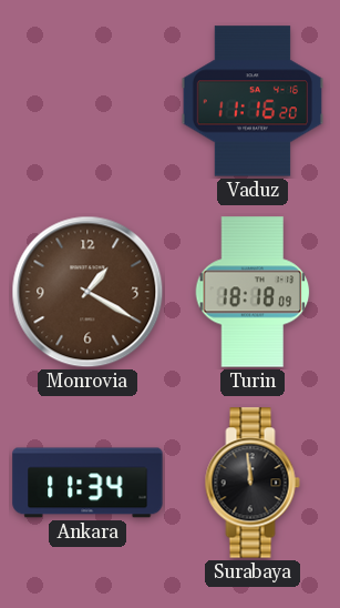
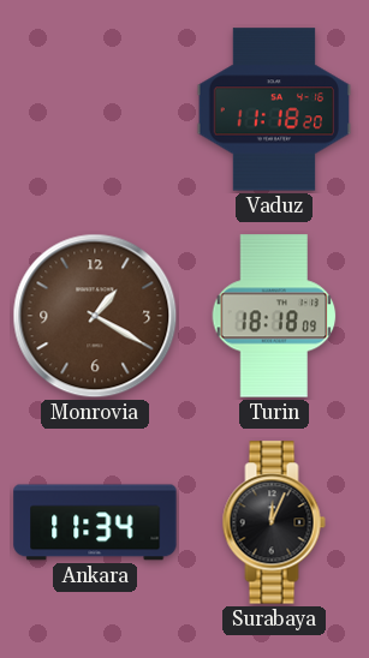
Vaduz: 11:16 -> 11:18 (274, 109)
Surabaya: 11:59 -> 12:04 (274, 522)
